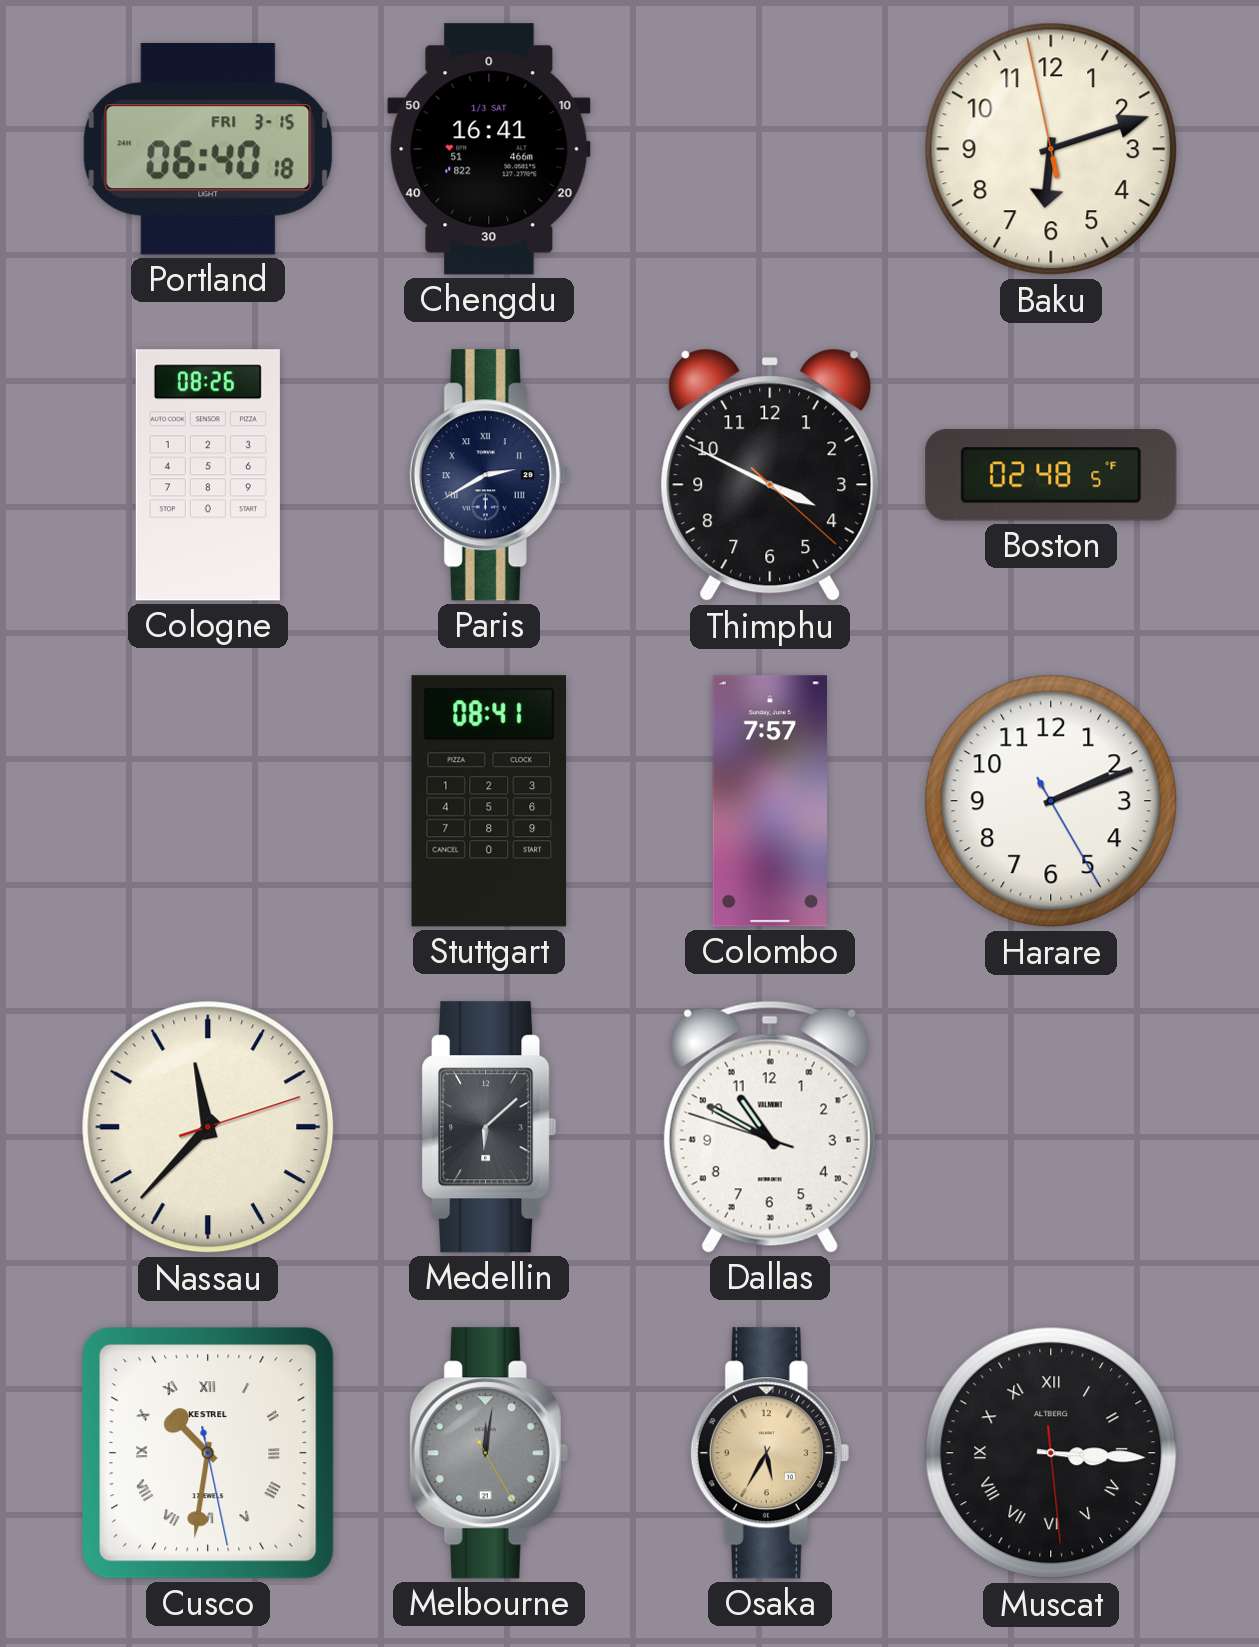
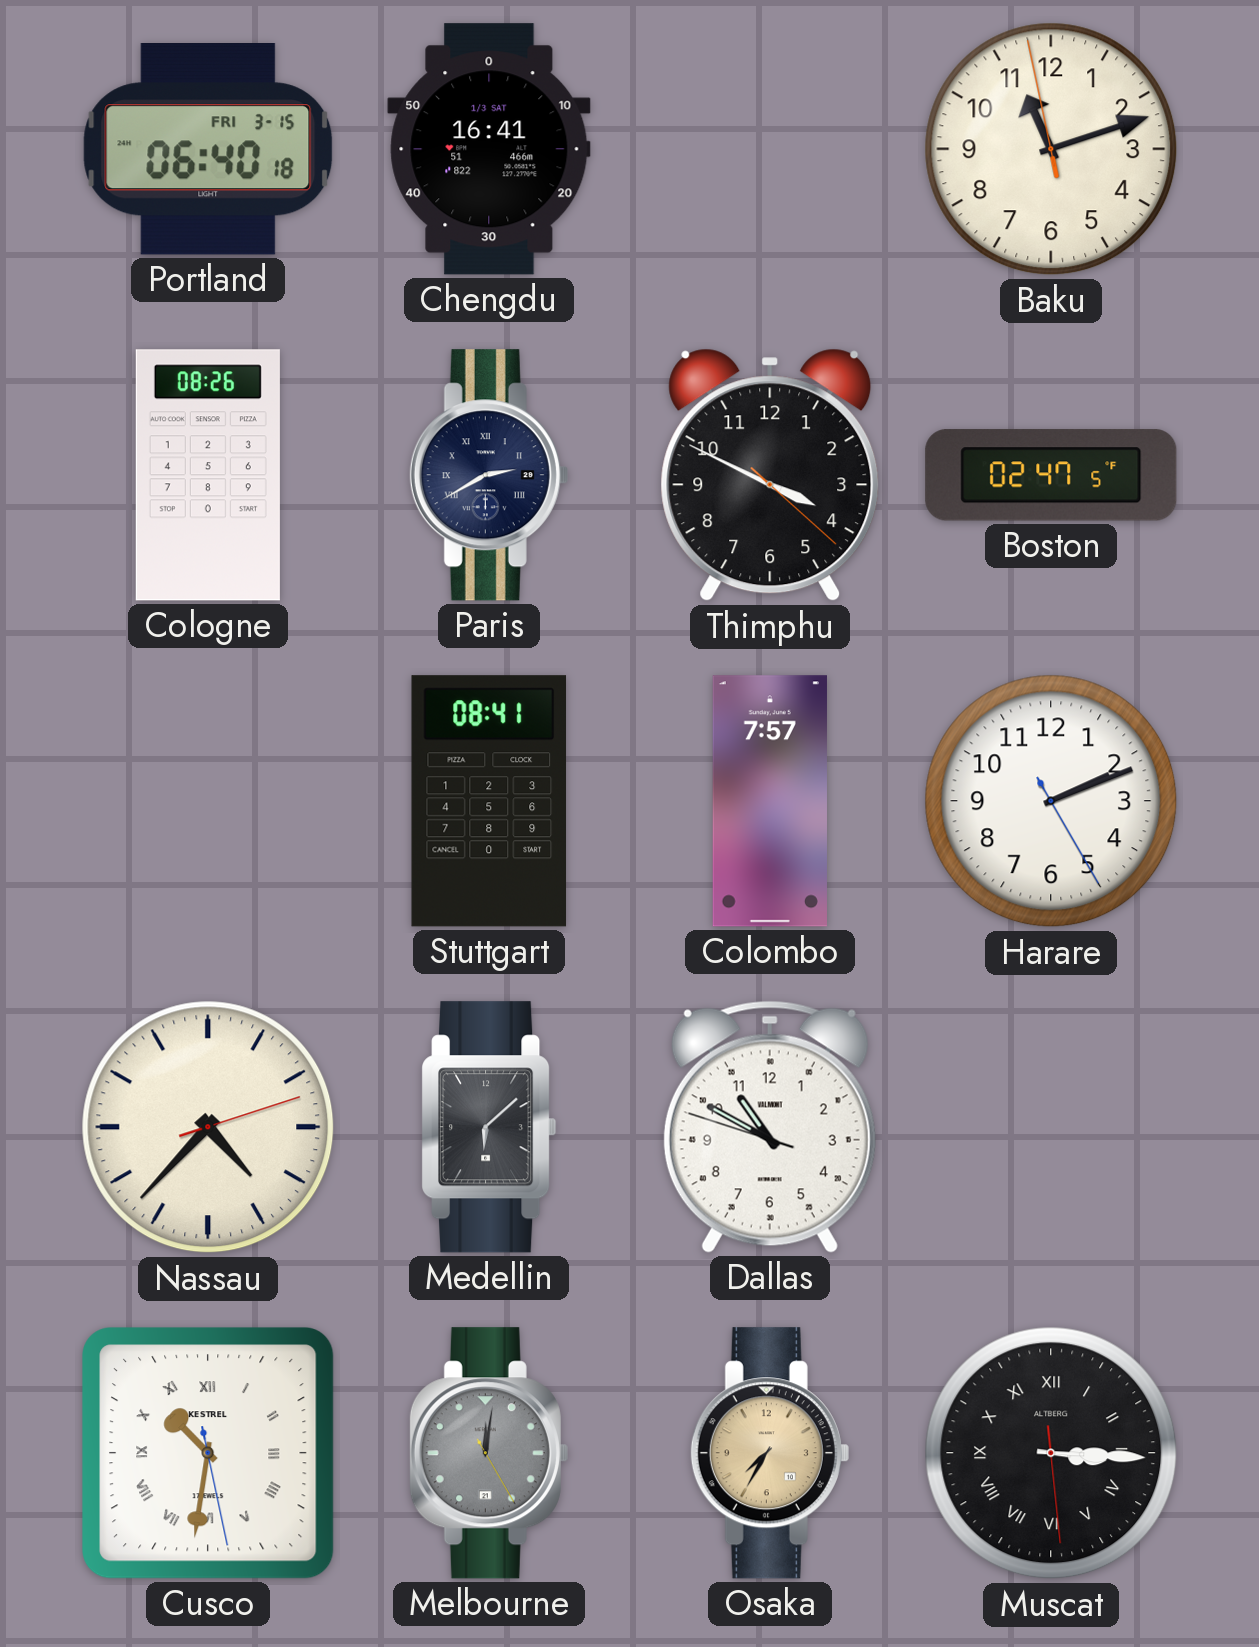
Baku: 6:11 -> 11:11 (1051, 149)
Boston: 02:48 -> 02:47 (1051, 475)
Nassau: 11:37 -> 4:37 (208, 1127)
Osaka: 5:35 -> 7:35 (770, 1453)
